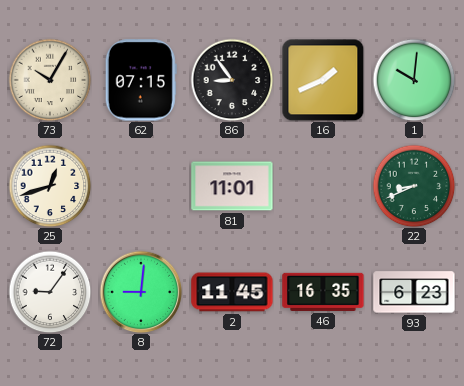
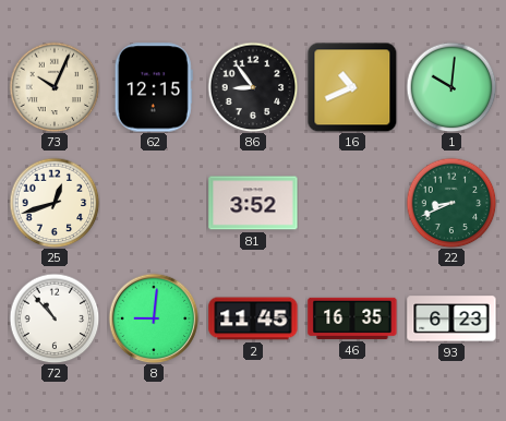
73: 10:05 -> 10:04 (55, 87)
62: 07:15 -> 12:15 (154, 87)
16: 1:41 -> 10:41 (352, 87)
81: 11:01 -> 3:52 (253, 203)
72: 9:06 -> 10:53 (55, 318)
